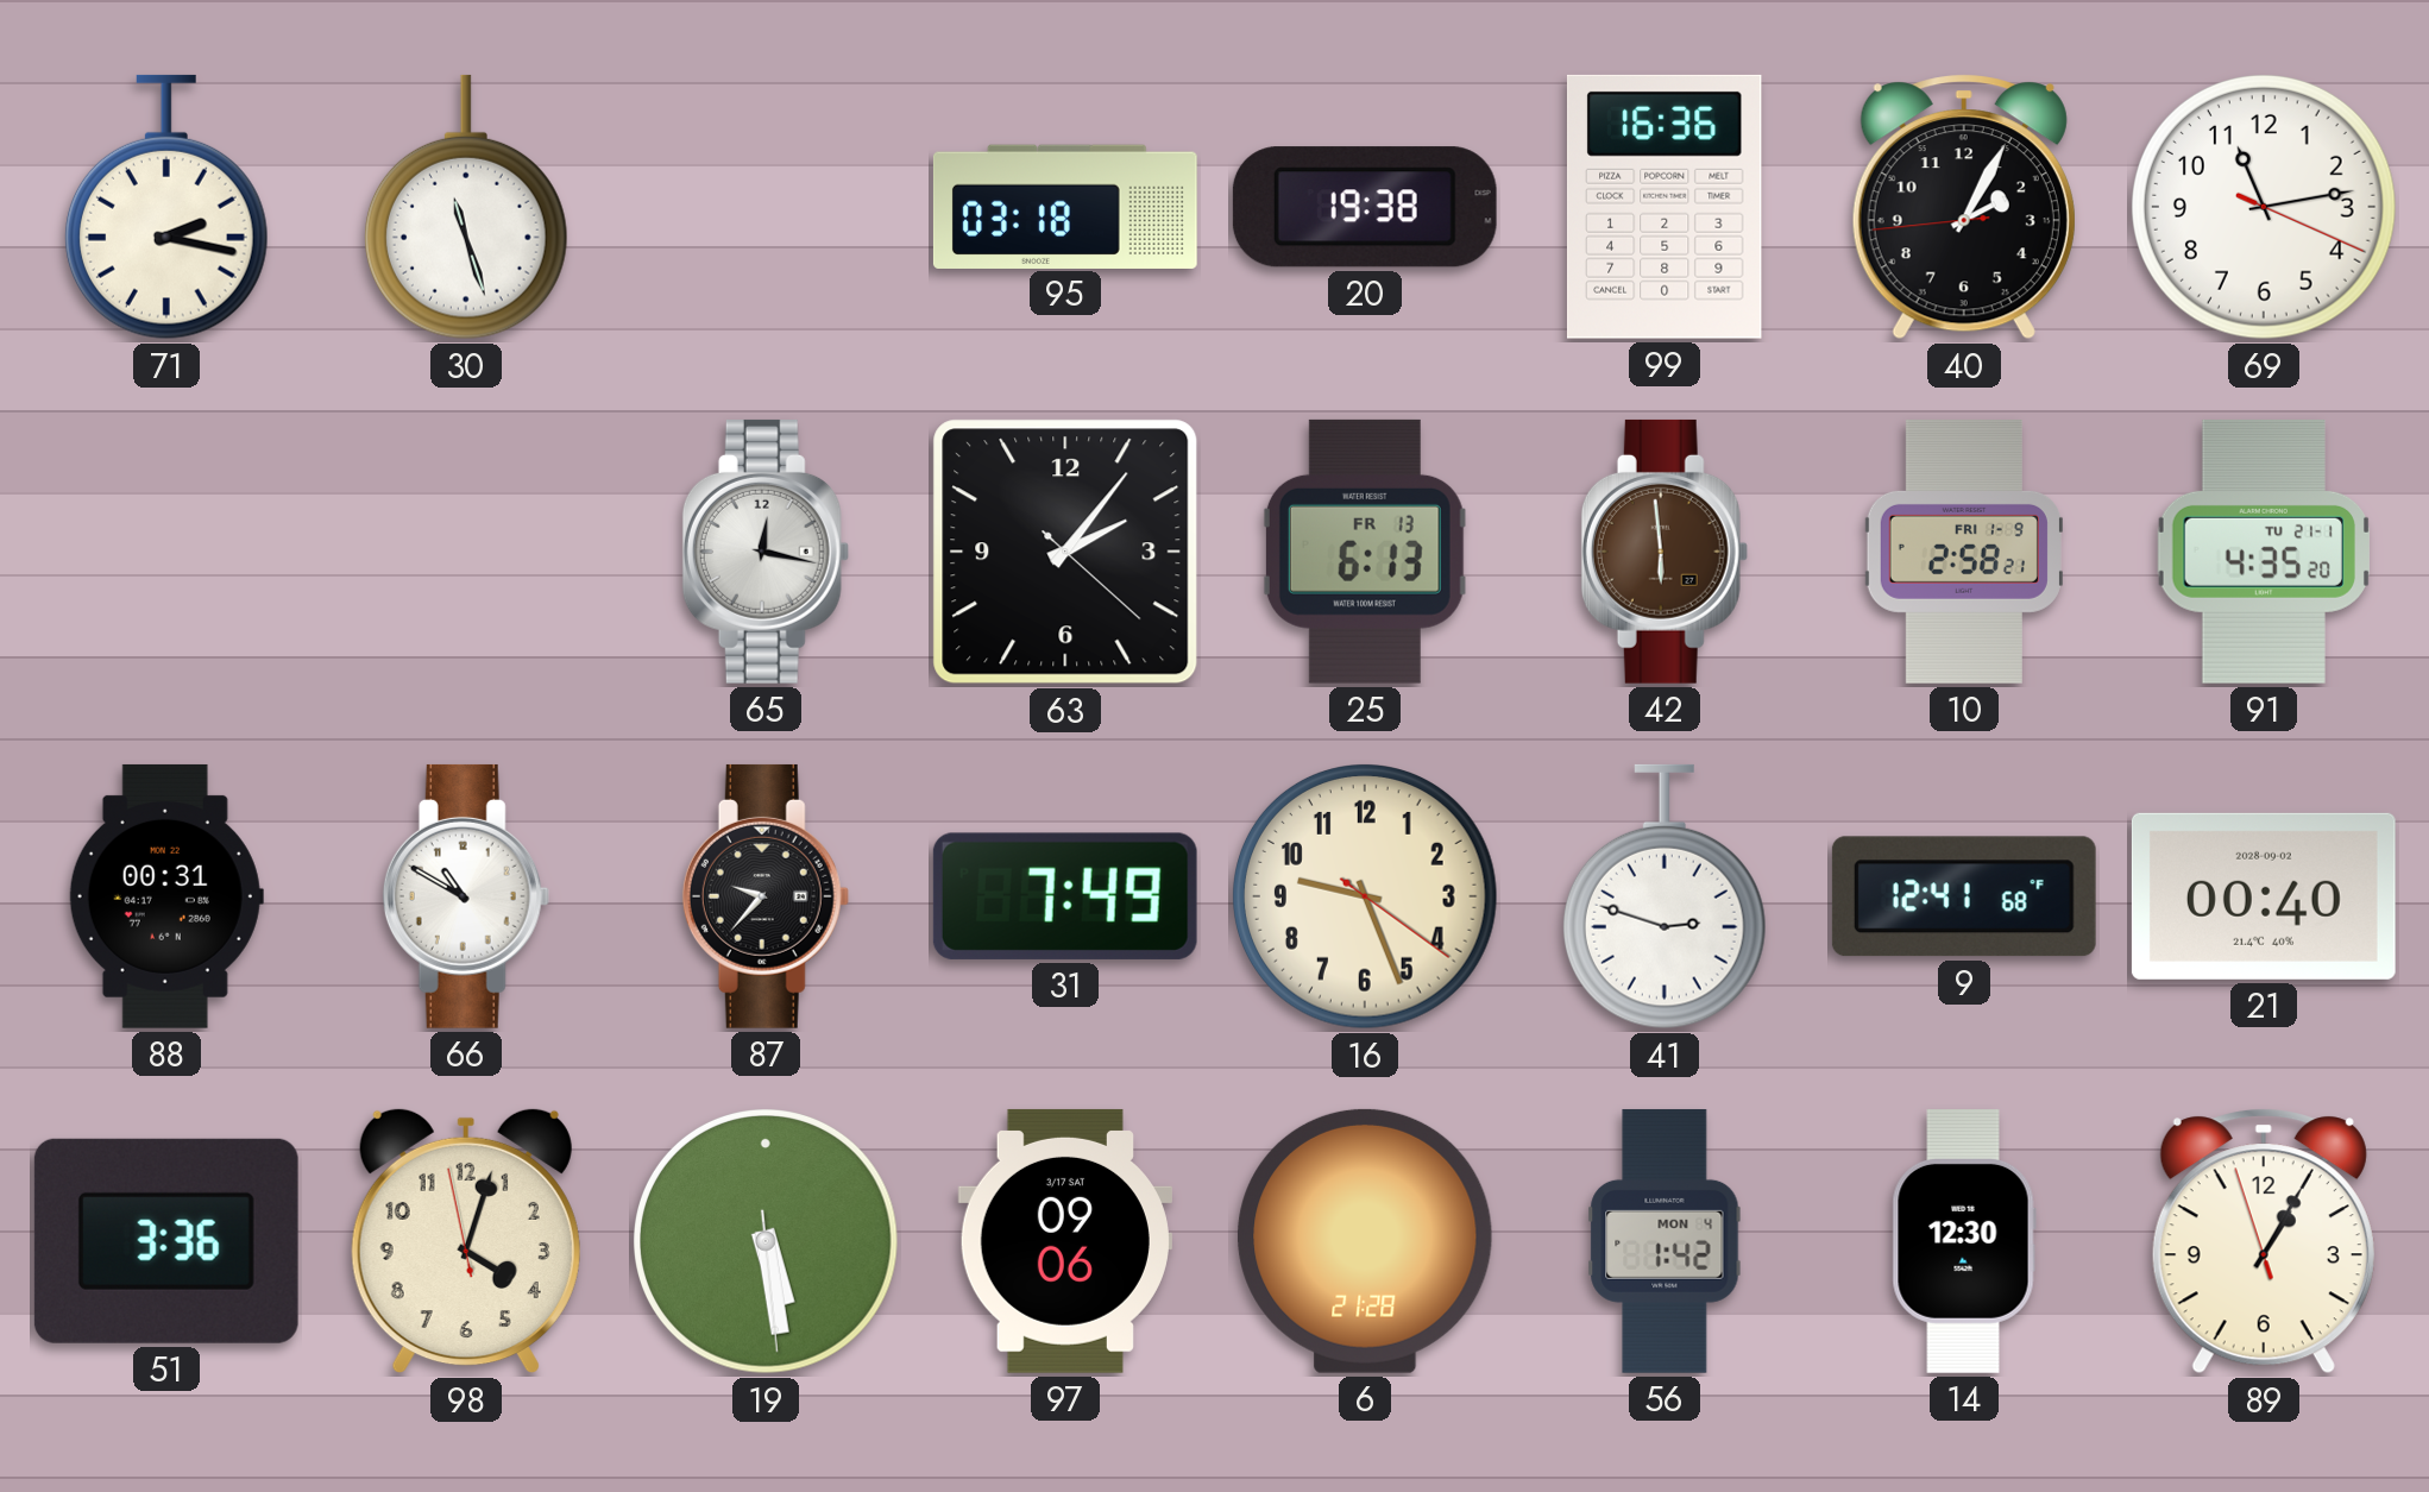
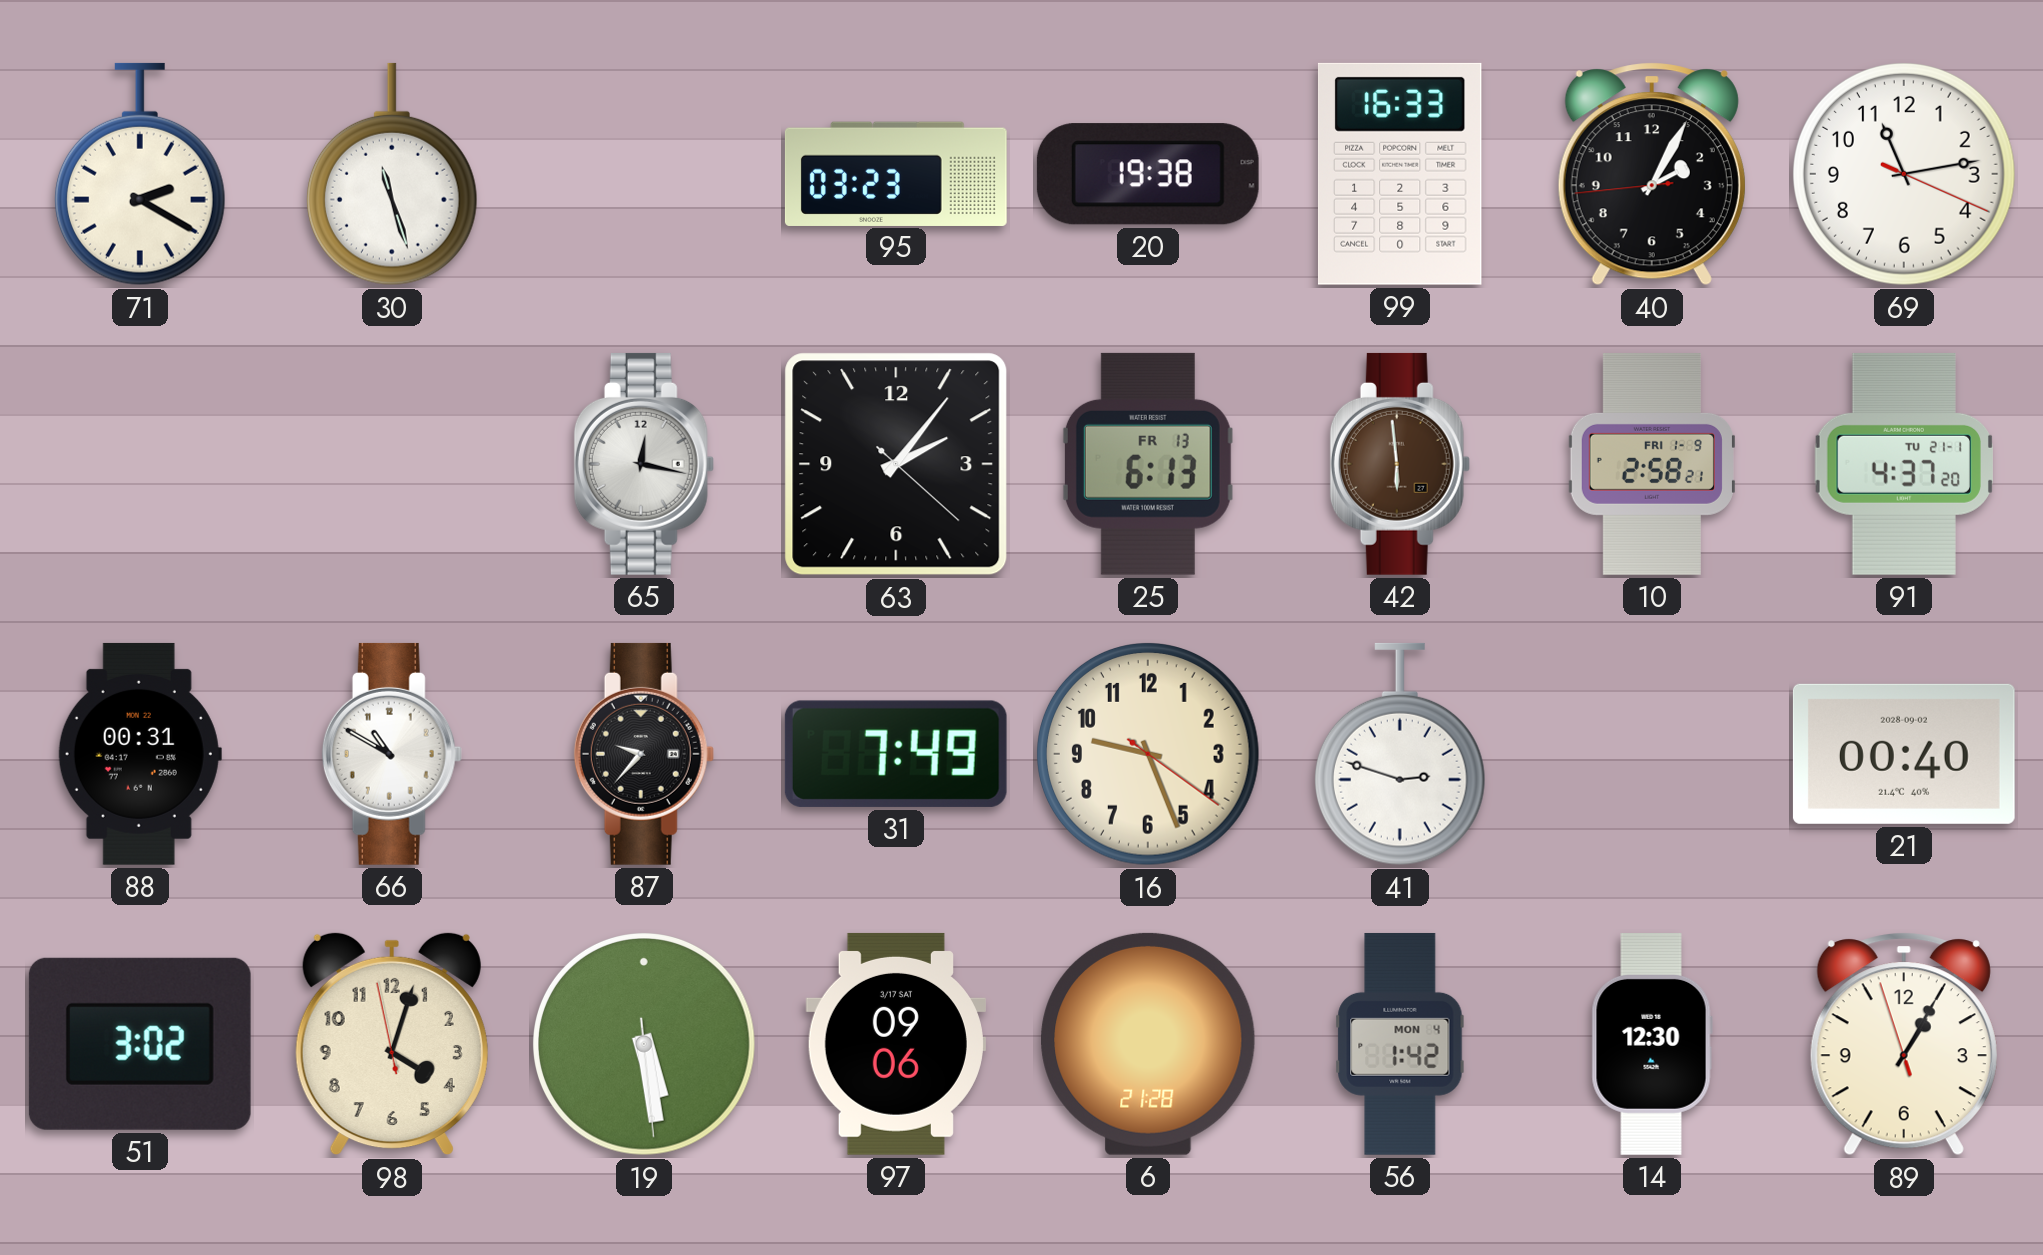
71: 2:17 -> 2:20 (140, 174)
95: 03:18 -> 03:23 (896, 173)
99: 16:36 -> 16:33 (1400, 174)
91: 4:35 -> 4:37 (1903, 464)
9: 12:41 -> none (1964, 896)
51: 3:36 -> 3:02 (140, 1044)
